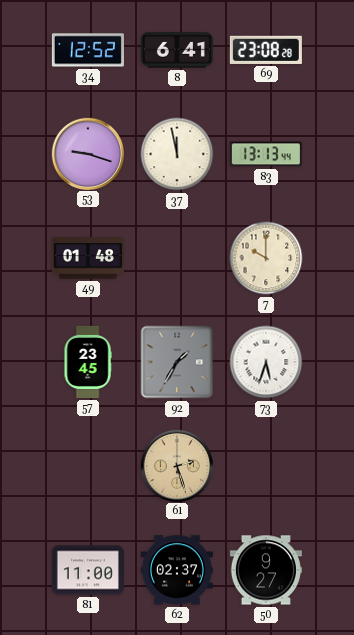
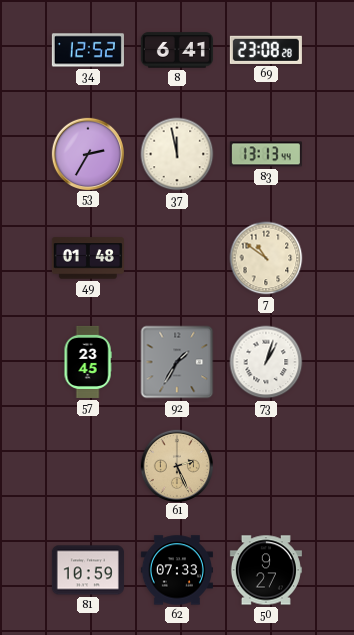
53: 9:18 -> 2:35 (87, 153)
7: 10:00 -> 10:51 (266, 258)
73: 5:33 -> 1:03 (266, 362)
61: 2:27 -> 2:26 (176, 465)
81: 11:00 -> 10:59 (88, 570)
62: 02:37 -> 07:33 (177, 570)
